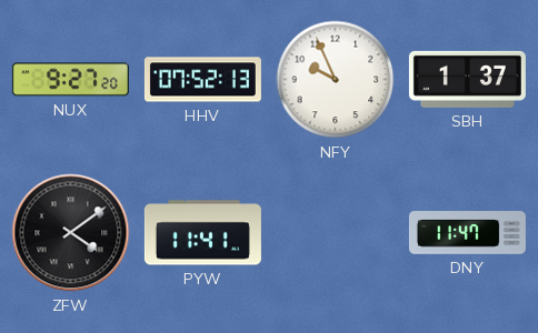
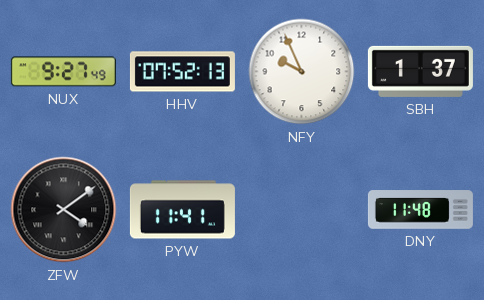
NUX: 9:27:20 -> 9:27:49 (63, 72)
DNY: 11:47 -> 11:48 (420, 210)
